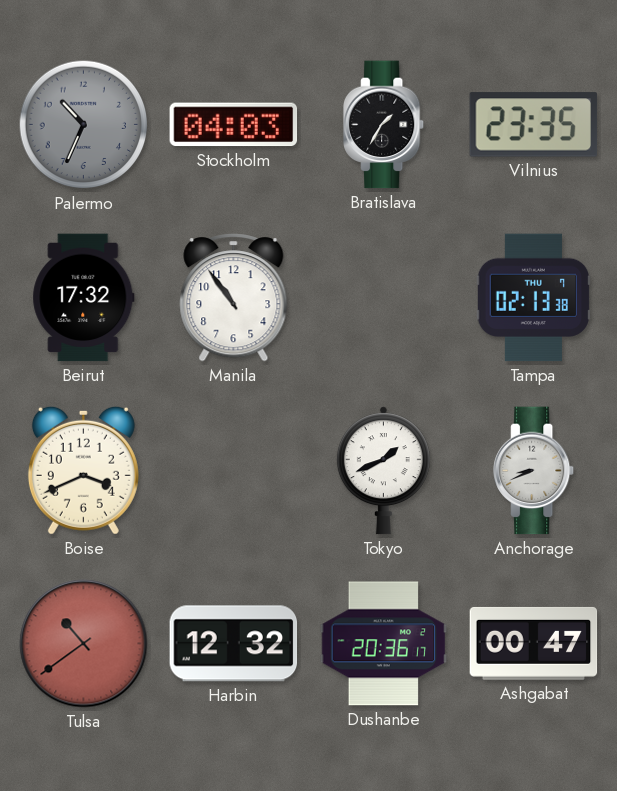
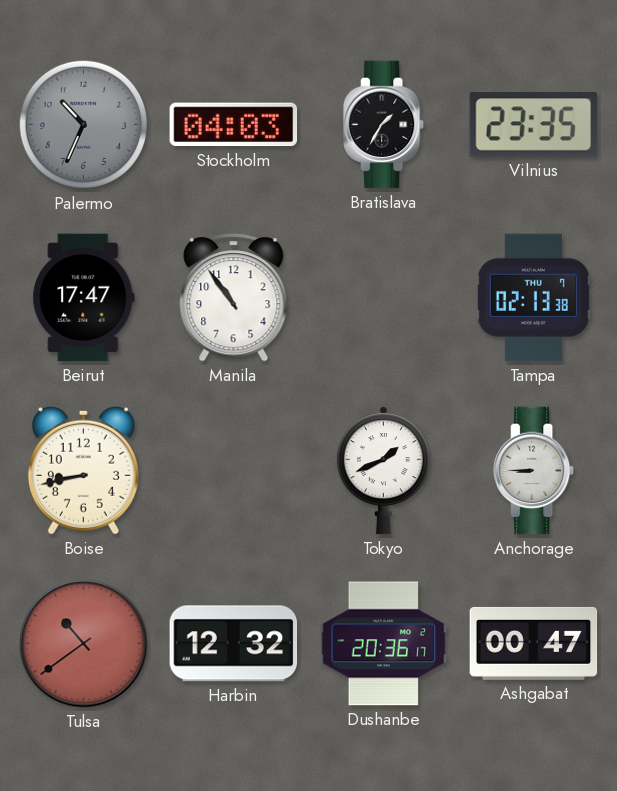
Beirut: 17:32 -> 17:47 (84, 298)
Boise: 3:41 -> 8:43 (83, 470)
Anchorage: 8:41 -> 8:45 (535, 471)
